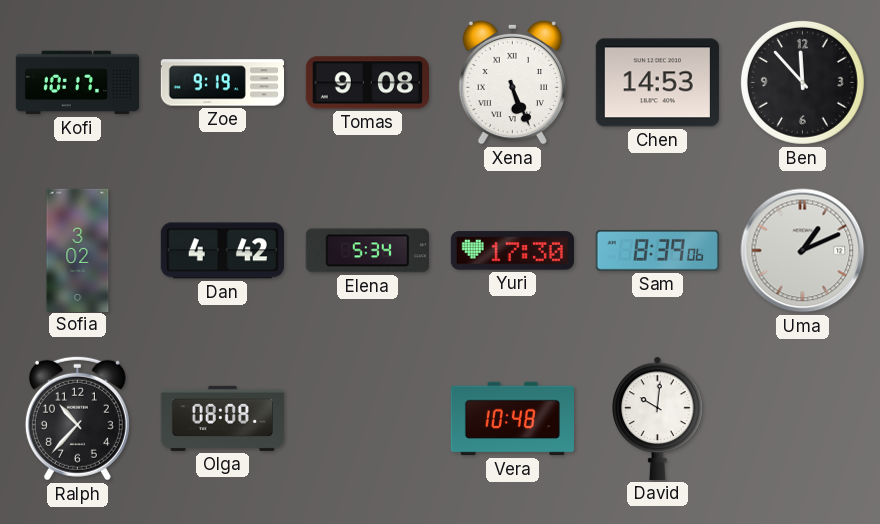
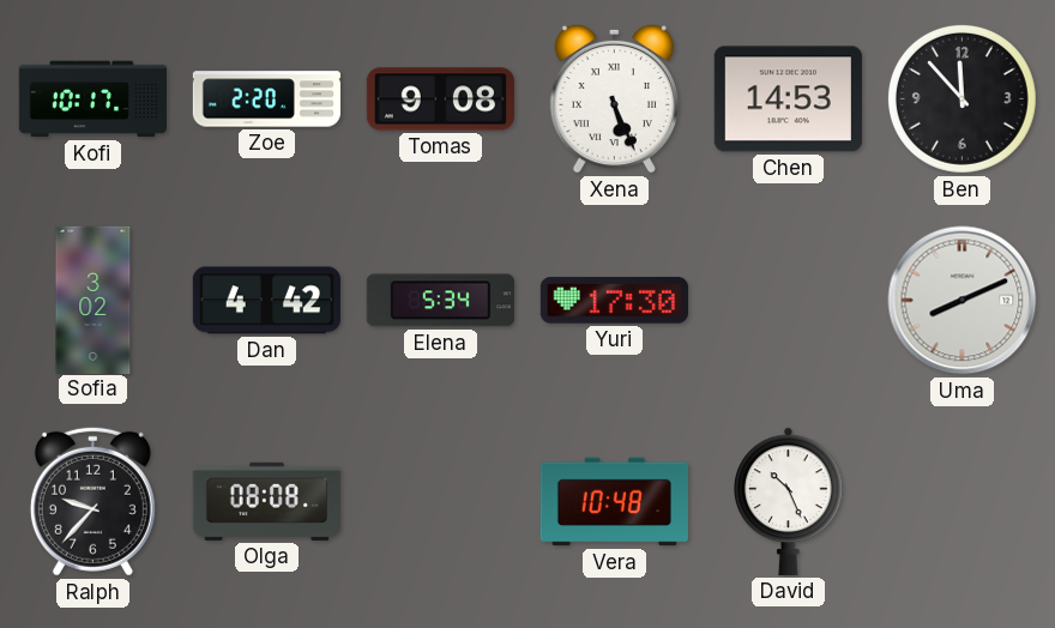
Zoe: 9:19 -> 2:20 (266, 99)
Sam: 8:39 -> none (657, 250)
Uma: 1:11 -> 8:11 (963, 301)
Ralph: 10:37 -> 9:37 (92, 501)
David: 10:01 -> 10:26 (789, 501)
